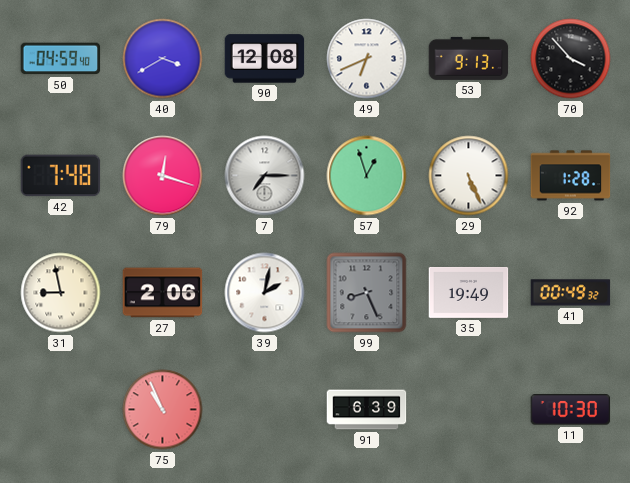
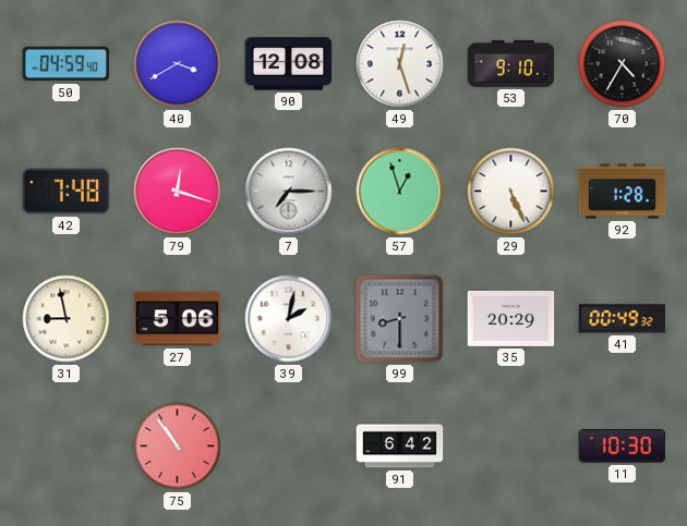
49: 6:41 -> 12:27 (400, 64)
53: 9:13 -> 9:10 (511, 63)
70: 3:53 -> 4:35 (623, 64)
27: 2:06 -> 5:06 (178, 319)
99: 8:26 -> 8:30 (400, 319)
35: 19:49 -> 20:29 (511, 318)
75: 10:56 -> 10:54 (178, 447)
91: 6:39 -> 6:42 (400, 447)
